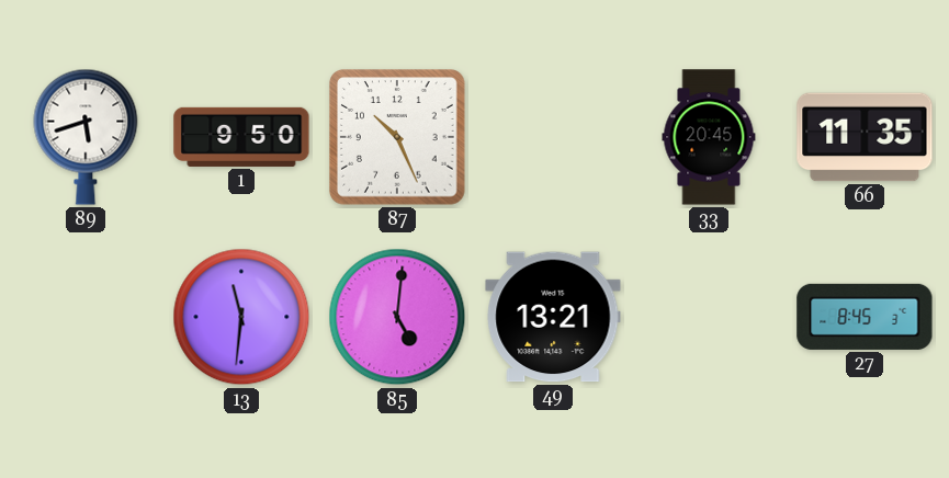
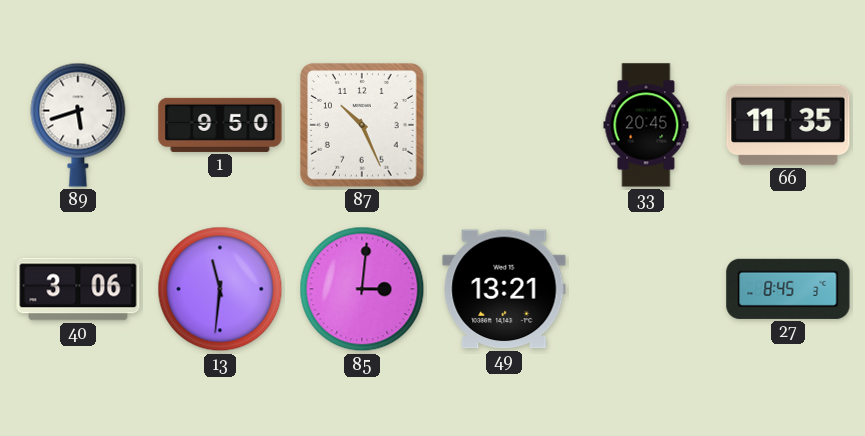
40: none -> 3:06 (78, 289)
85: 5:01 -> 3:01 (362, 289)
